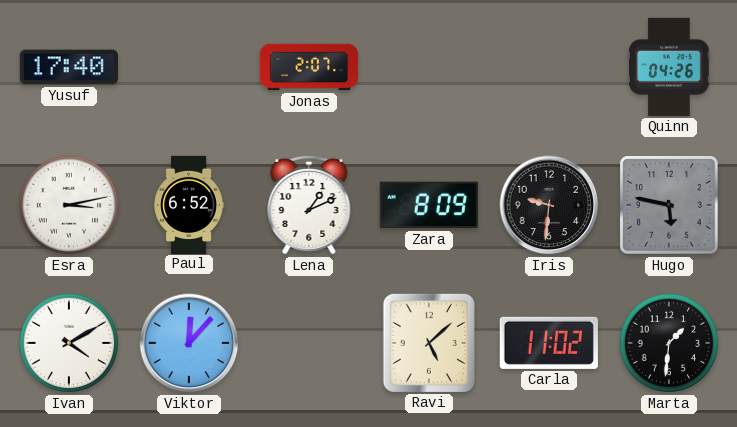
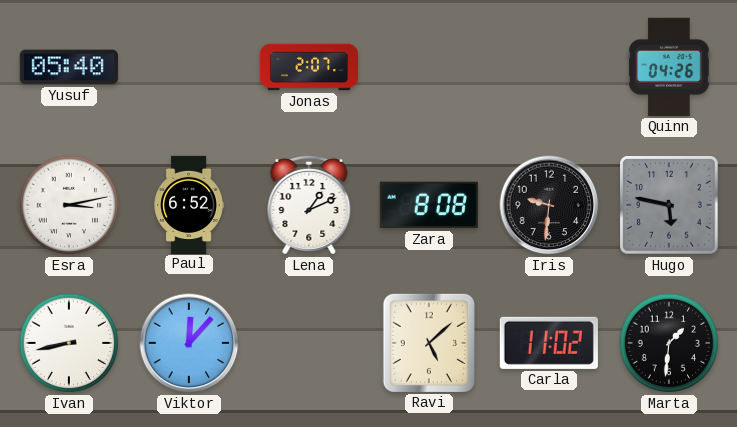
Yusuf: 17:40 -> 05:40 (69, 67)
Zara: 8:09 -> 8:08 (429, 205)
Ivan: 4:10 -> 8:43 (69, 343)
